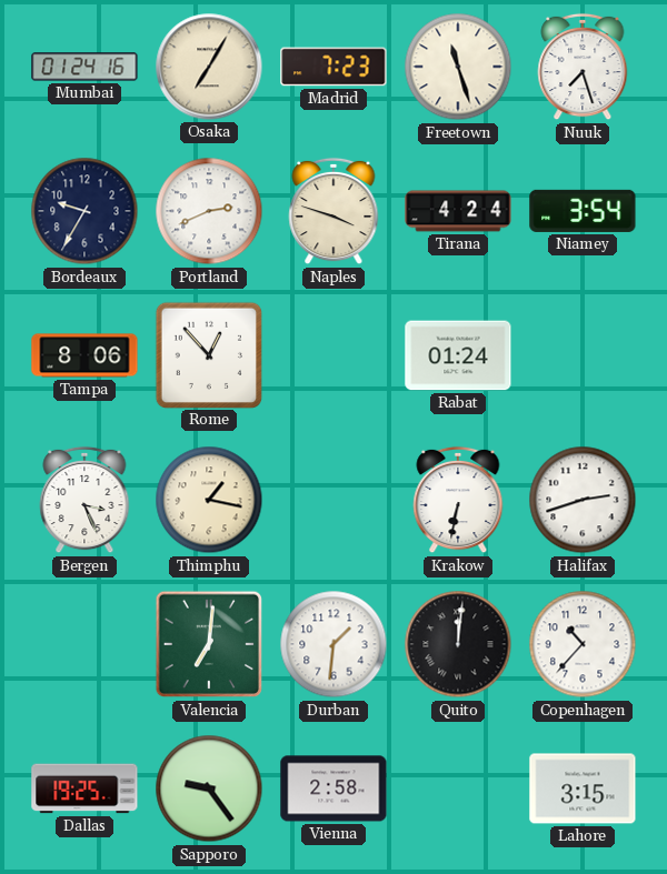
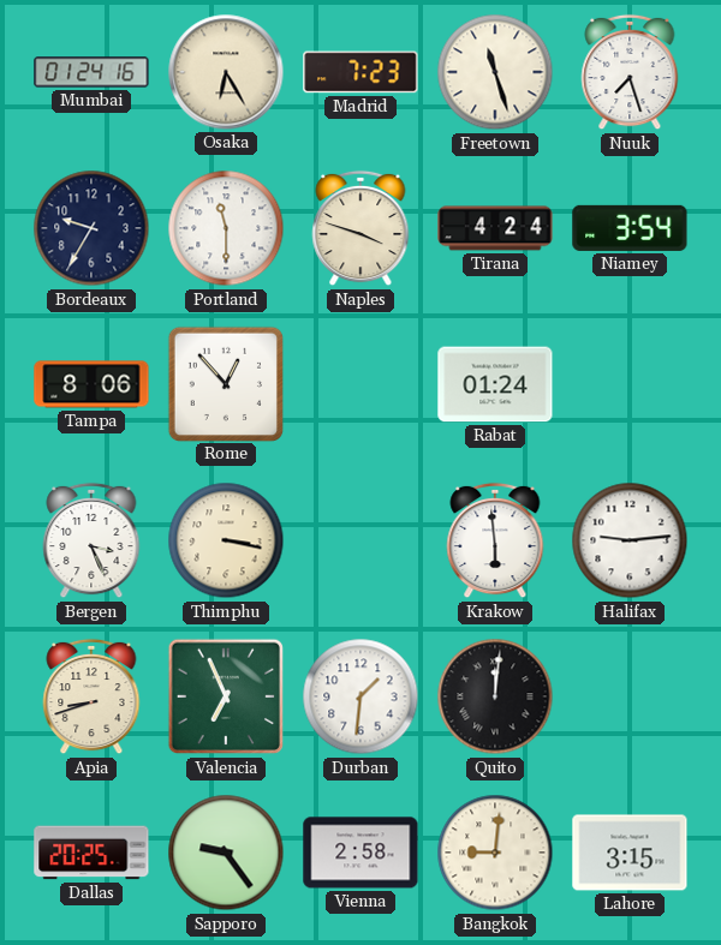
Osaka: 7:05 -> 6:25 (226, 72)
Portland: 2:41 -> 11:30 (226, 228)
Thimphu: 1:17 -> 3:17 (226, 540)
Krakow: 6:32 -> 5:59 (495, 540)
Halifax: 2:42 -> 9:14 (630, 540)
Apia: none -> 8:42 (91, 696)
Valencia: 7:01 -> 6:56 (226, 696)
Copenhagen: 10:37 -> none (583, 644)
Dallas: 19:25 -> 20:25 (91, 853)
Bangkok: none -> 9:01 (495, 853)
